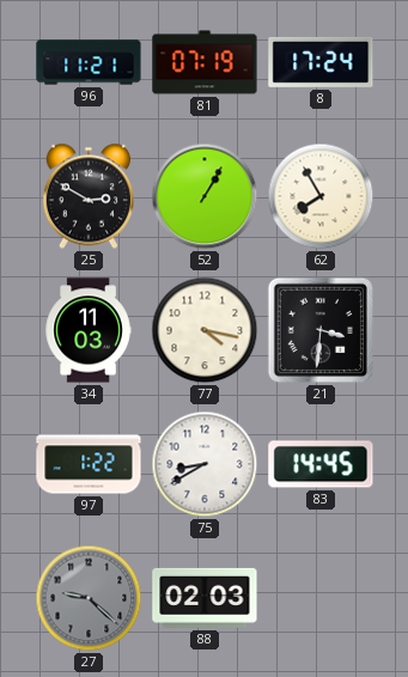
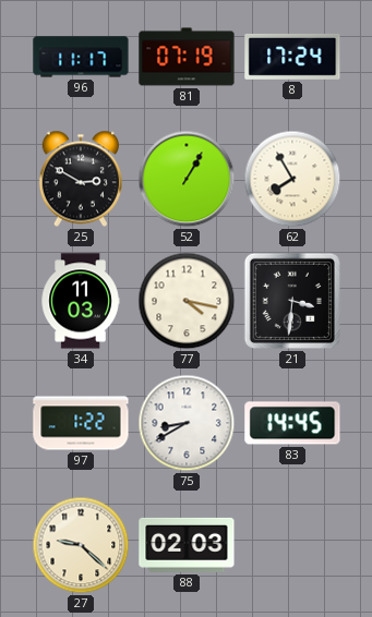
96: 11:21 -> 11:17 (81, 57)
27 dial: grey -> cream (81, 545)
